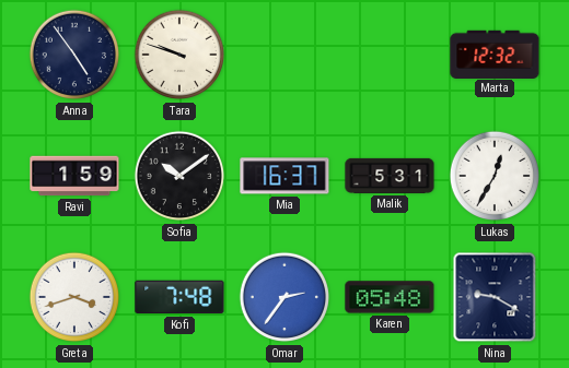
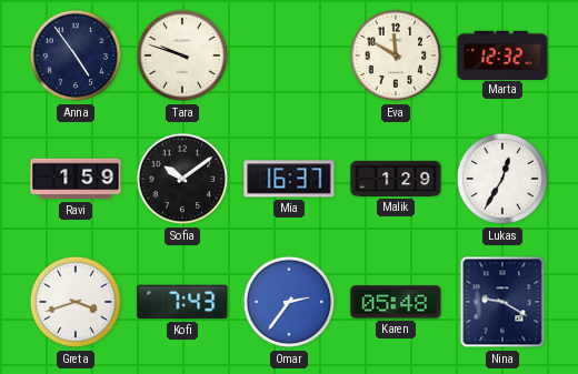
Eva: none -> 11:50 (396, 55)
Malik: 5:31 -> 1:29 (396, 179)
Kofi: 7:48 -> 7:43 (182, 302)
